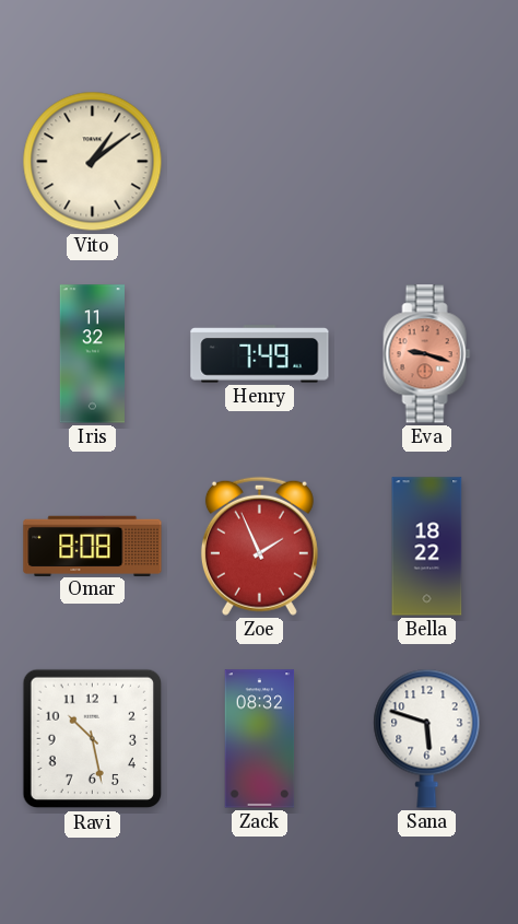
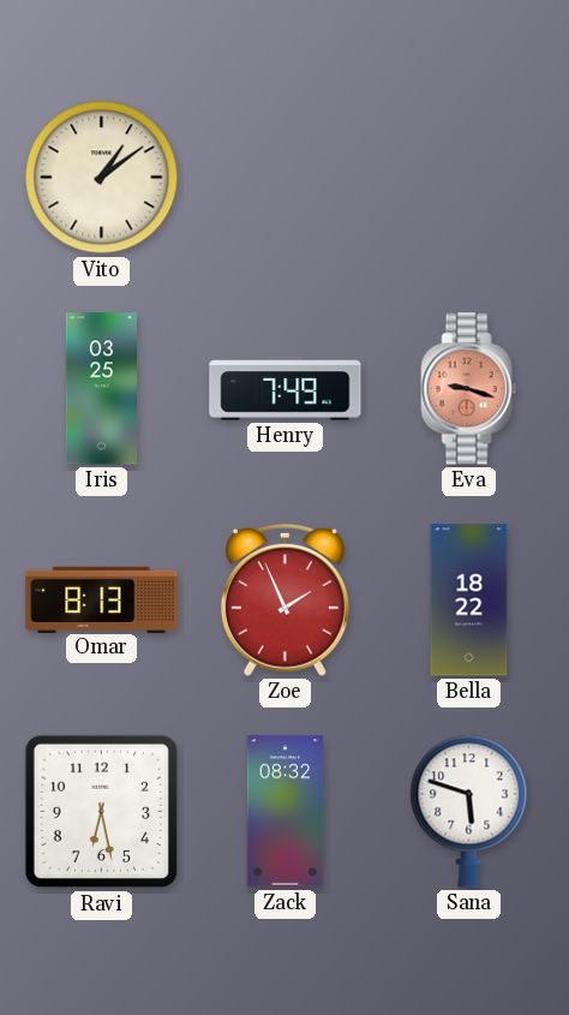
Iris: 11:32 -> 03:25 (101, 389)
Omar: 8:08 -> 8:13 (102, 599)
Ravi: 10:28 -> 6:28 (102, 812)
